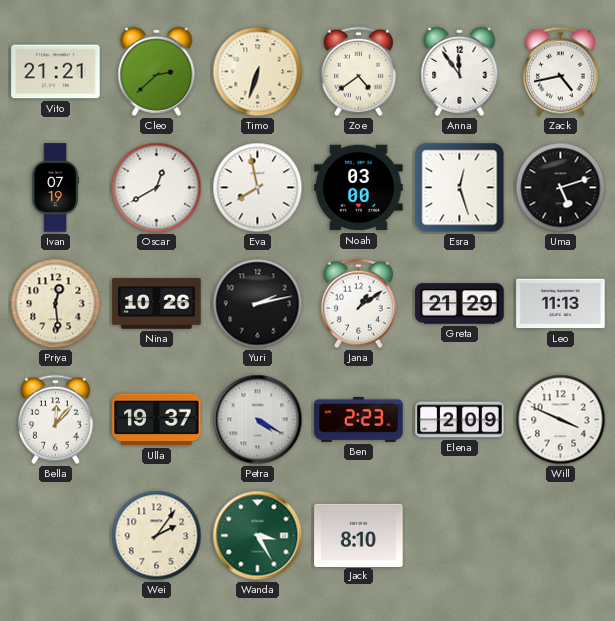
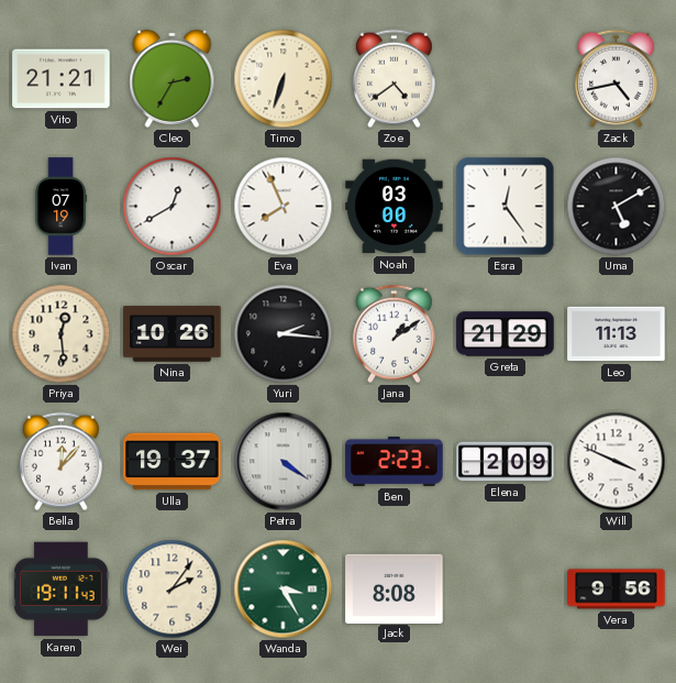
Cleo: 2:38 -> 2:35 (173, 78)
Anna: 11:54 -> none (460, 71)
Eva: 7:58 -> 7:56 (284, 207)
Esra: 12:27 -> 12:24 (506, 207)
Uma: 5:12 -> 5:10 (617, 207)
Yuri: 2:13 -> 2:16 (284, 334)
Petra: 4:20 -> 4:21 (284, 462)
Karen: none -> 19:11 (62, 590)
Jack: 8:10 -> 8:08 (395, 588)
Vera: none -> 9:56 (617, 590)
